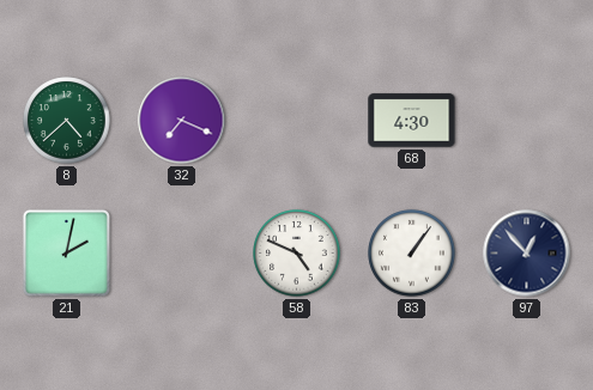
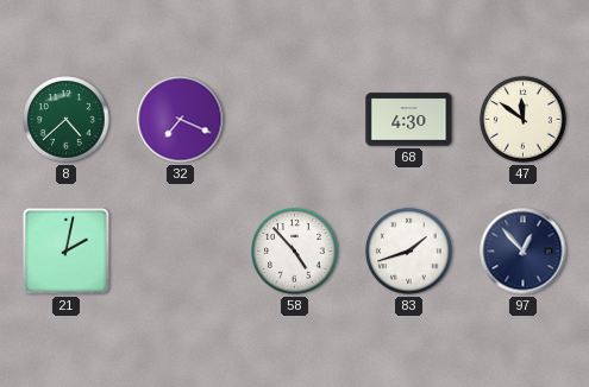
47: none -> 11:51 (524, 120)
58: 4:49 -> 4:53 (295, 252)
83: 1:06 -> 1:42 (409, 252)
